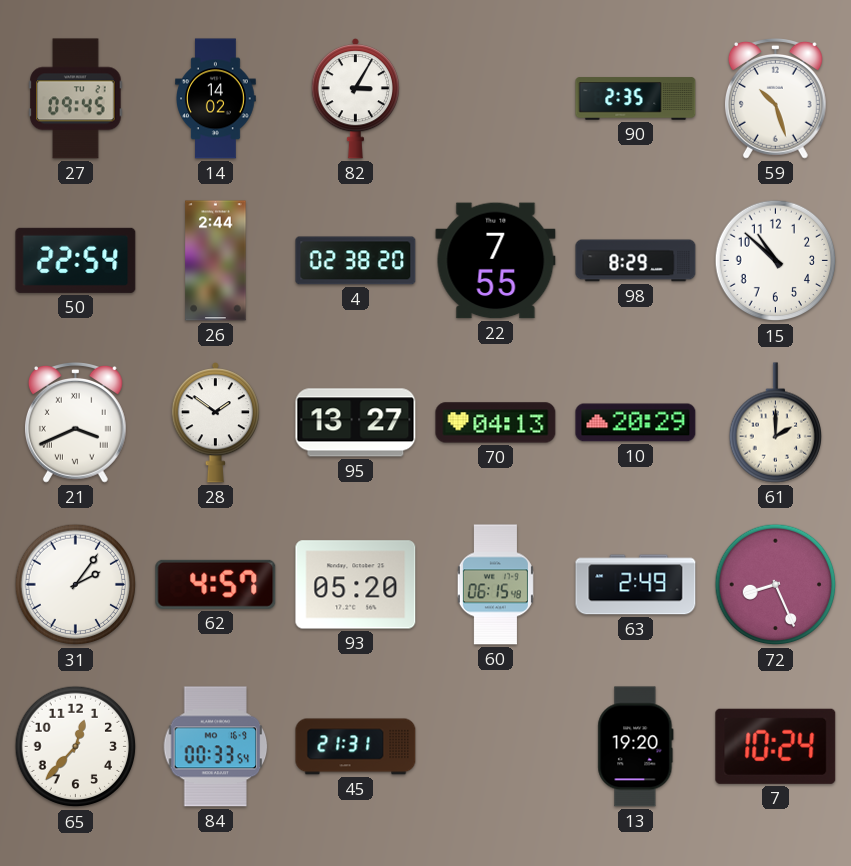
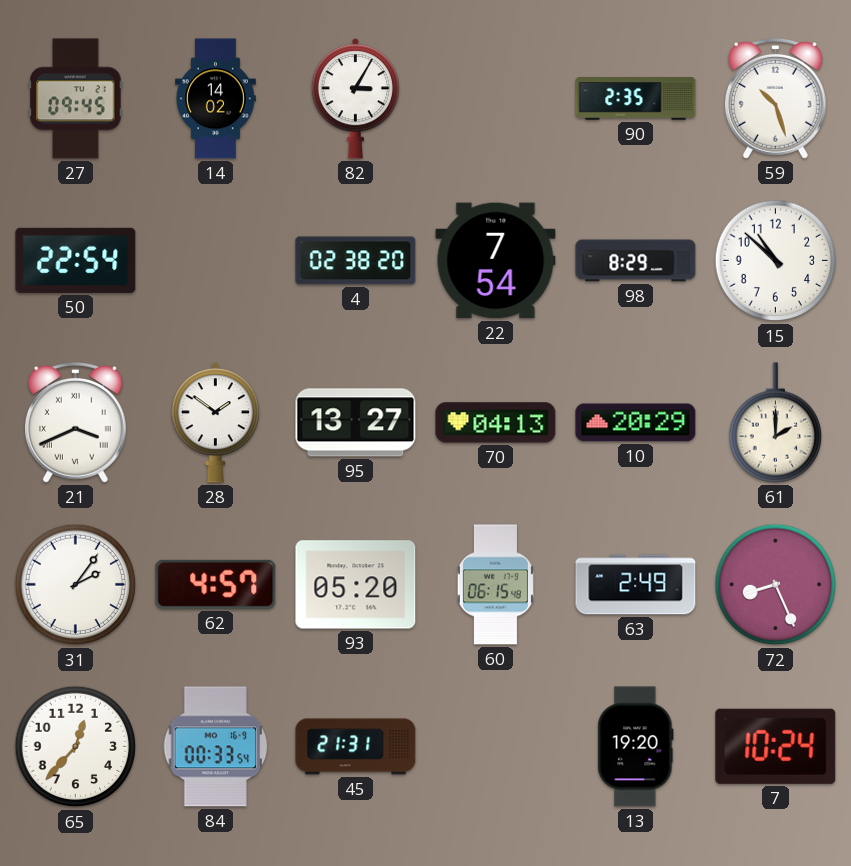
26: 2:44 -> none (216, 261)
22: 7:55 -> 7:54 (496, 261)
